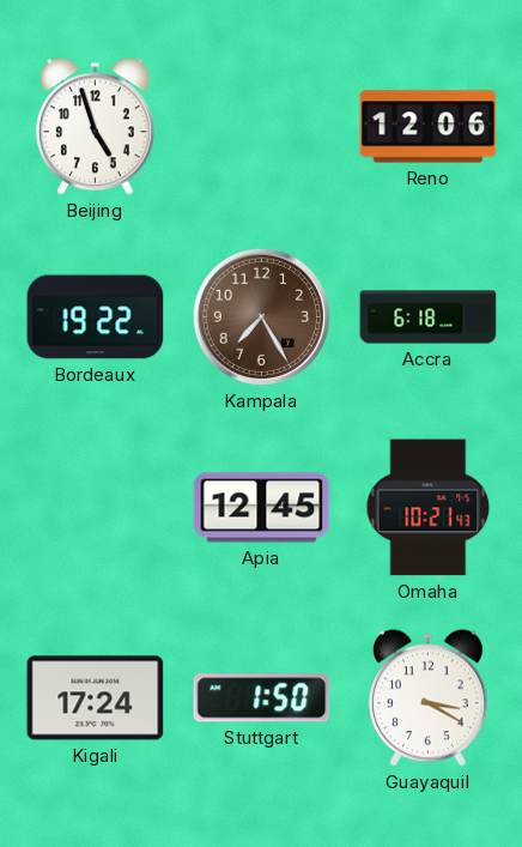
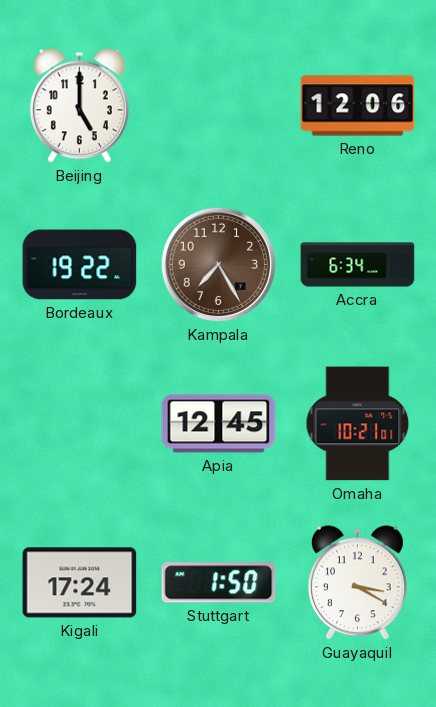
Beijing: 4:57 -> 5:00 (79, 106)
Accra: 6:18 -> 6:34 (358, 265)
Omaha: 10:21:43 -> 10:21:01 (358, 424)
